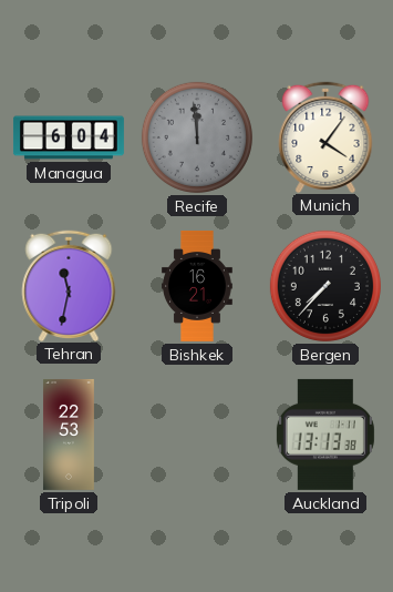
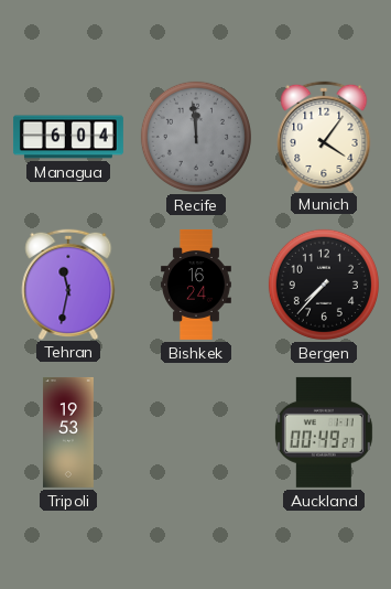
Bishkek: 16:21 -> 16:24 (197, 285)
Tripoli: 22:53 -> 19:53 (68, 432)
Auckland: 13:13 -> 00:49 (324, 432)
